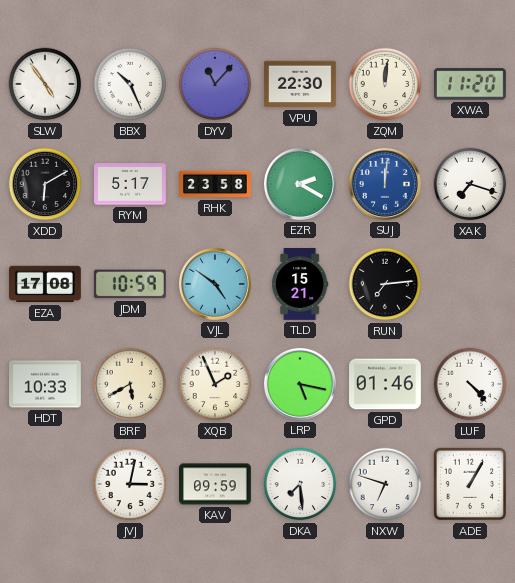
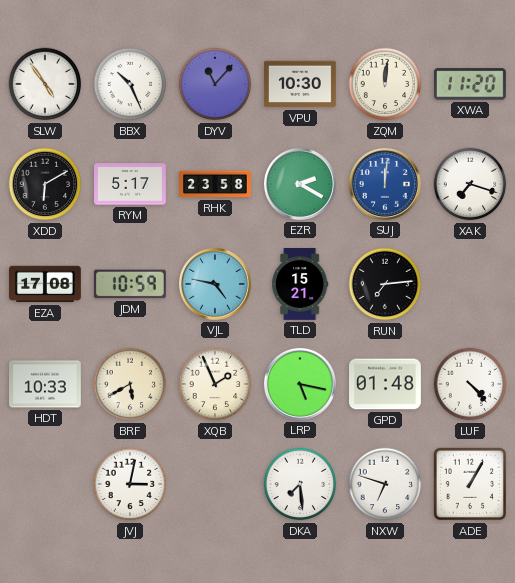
VPU: 22:30 -> 10:30 (301, 84)
VJL: 4:51 -> 4:47 (215, 284)
GPD: 01:46 -> 01:48 (386, 384)
KAV: 09:59 -> none (216, 484)
